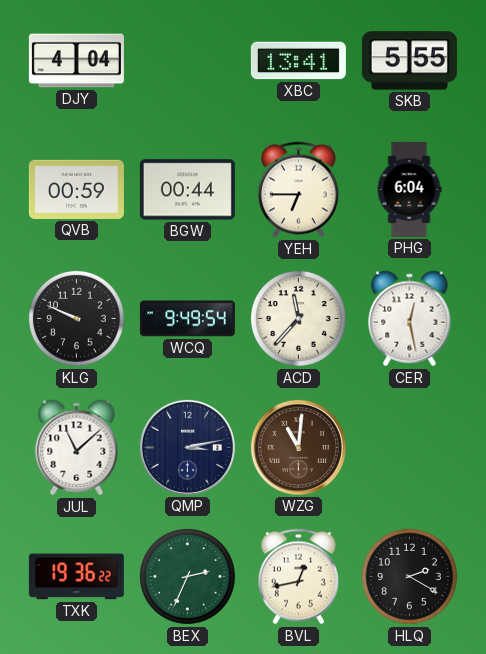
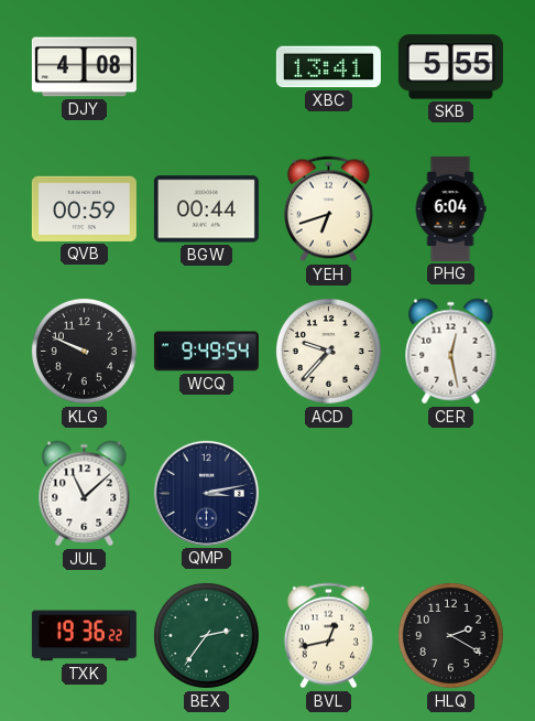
DJY: 4:04 -> 4:08 (84, 67)
YEH: 6:45 -> 6:42 (328, 209)
ACD: 11:37 -> 9:37 (328, 351)
WZG: 11:01 -> none (298, 447)
BEX: 2:34 -> 2:36 (206, 635)
